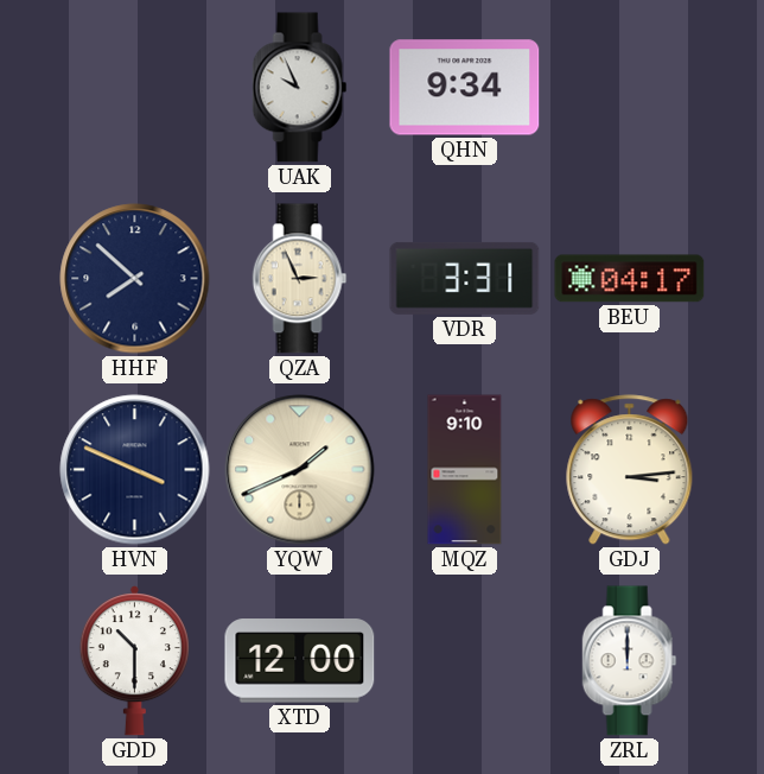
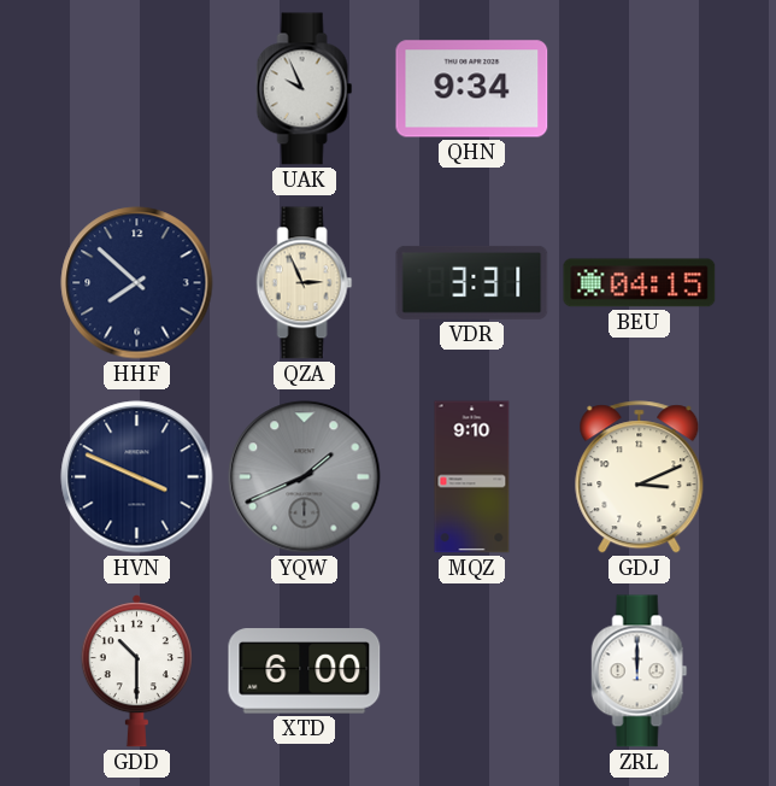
BEU: 04:17 -> 04:15 (640, 283)
YQW dial: cream -> grey (305, 477)
GDJ: 3:14 -> 3:11 (640, 477)
XTD: 12:00 -> 6:00 (305, 671)
